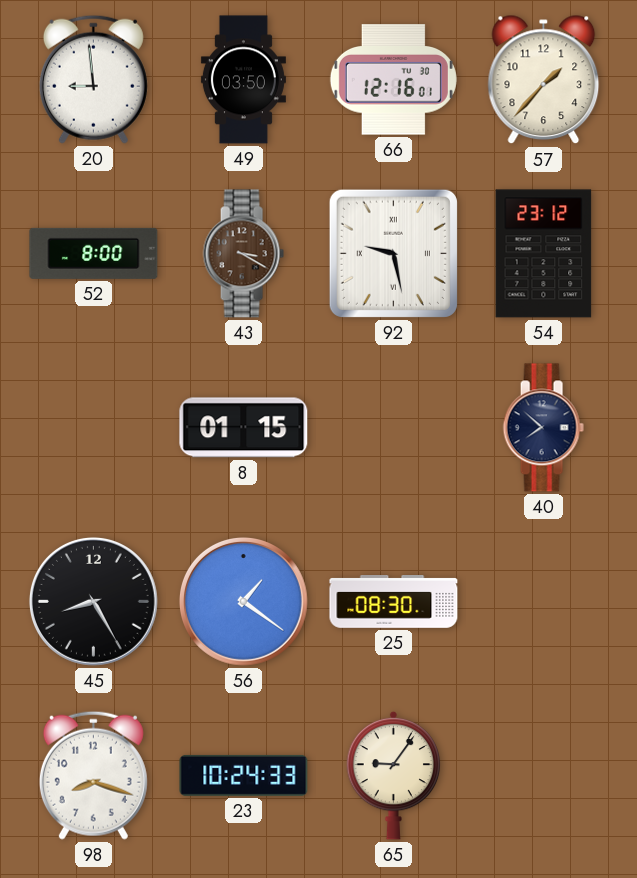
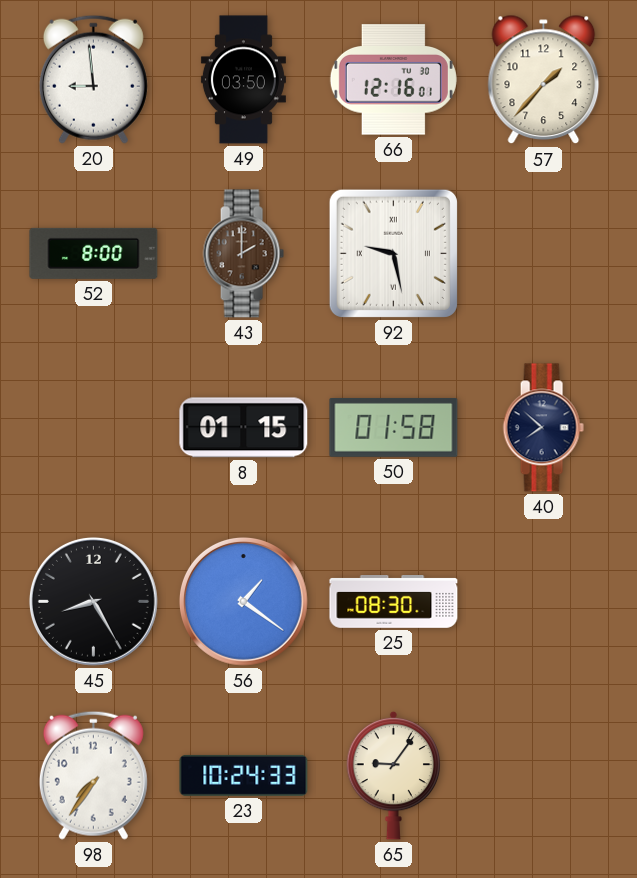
43: 3:20 -> 2:00 (243, 254)
54: 23:12 -> none (544, 254)
50: none -> 01:58 (394, 427)
98: 8:18 -> 7:36 (93, 775)
